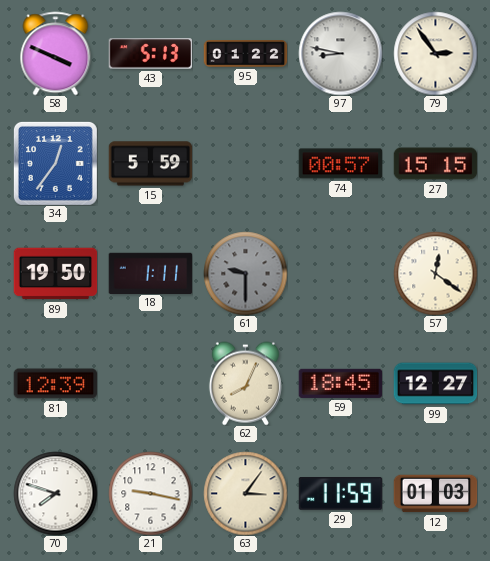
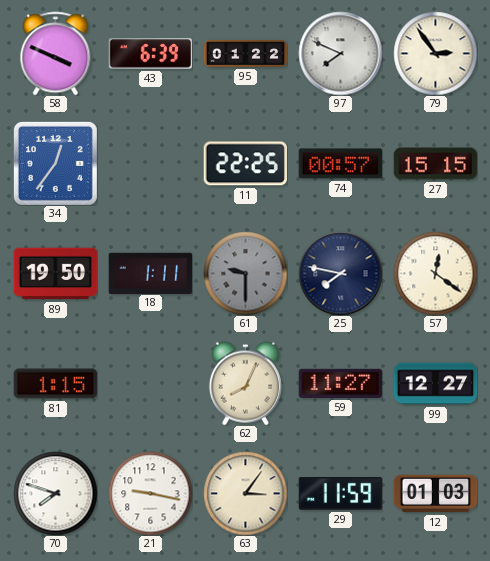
43: 5:13 -> 6:39 (150, 54)
97: 8:47 -> 7:49 (340, 53)
15: 5:59 -> none (150, 164)
11: none -> 22:25 (245, 164)
25: none -> 7:47 (340, 273)
81: 12:39 -> 1:15 (55, 384)
59: 18:45 -> 11:27 (340, 383)
